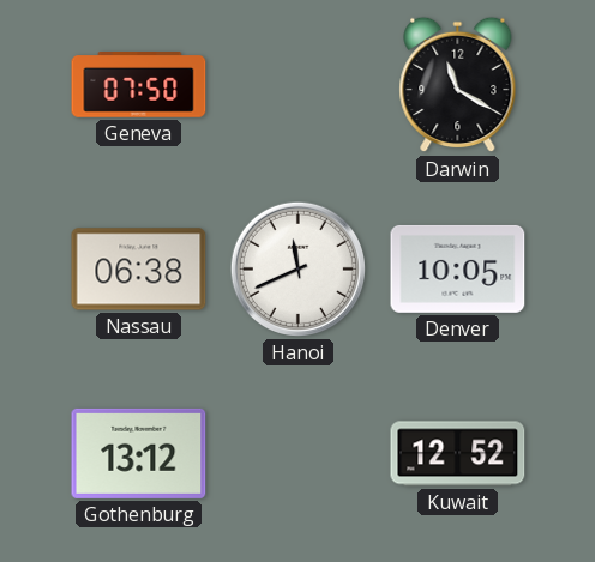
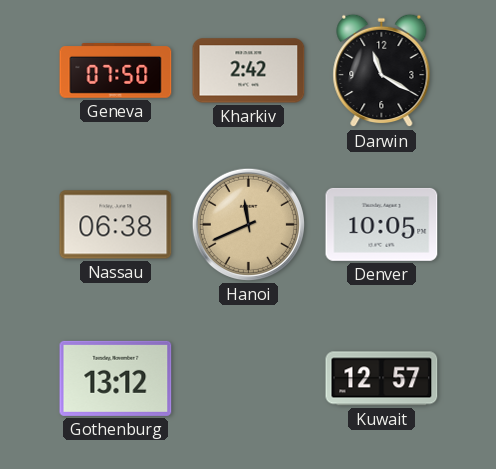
Kharkiv: none -> 2:42 (249, 71)
Hanoi dial: white -> champagne (248, 224)
Kuwait: 12:52 -> 12:57 (382, 379)
